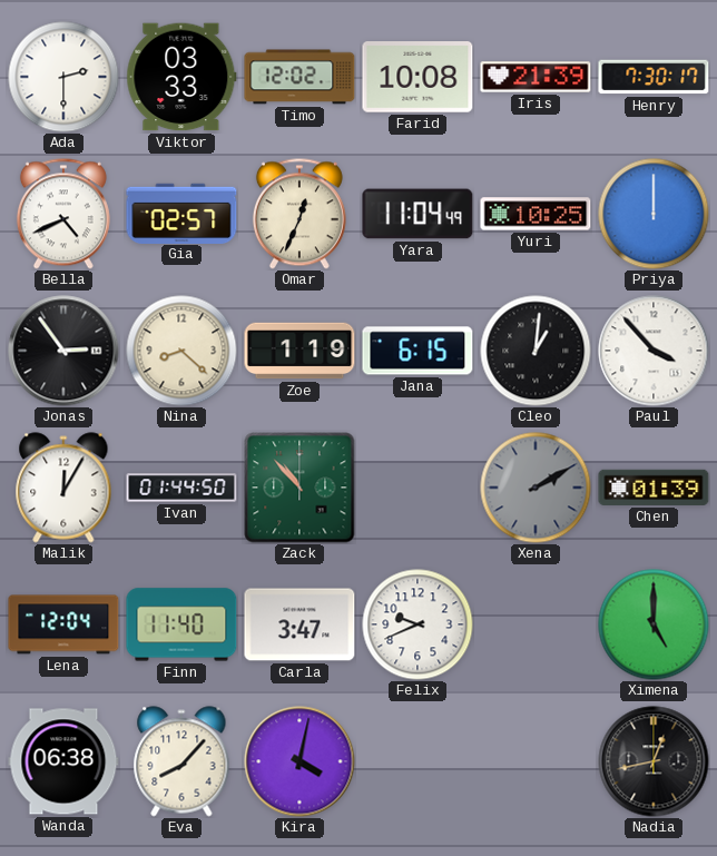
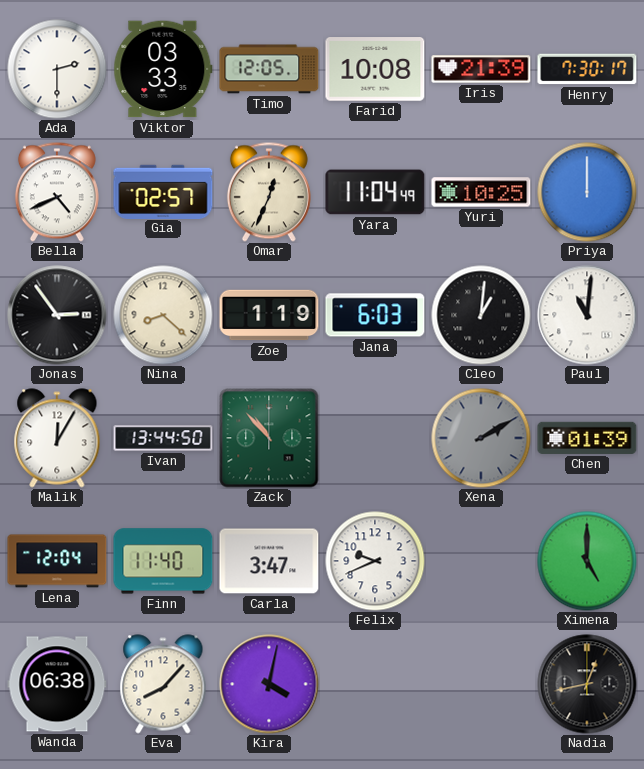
Timo: 12:02 -> 12:05 (269, 69)
Jana: 6:15 -> 6:03 (375, 315)
Paul: 3:53 -> 11:01 (587, 315)
Ivan: 01:44 -> 13:44 (163, 438)
